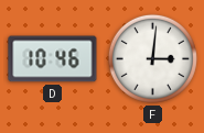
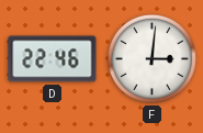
D: 10:46 -> 22:46 (53, 59)
